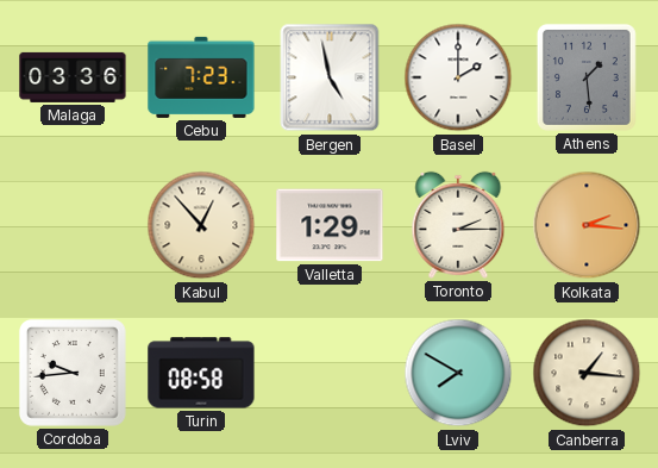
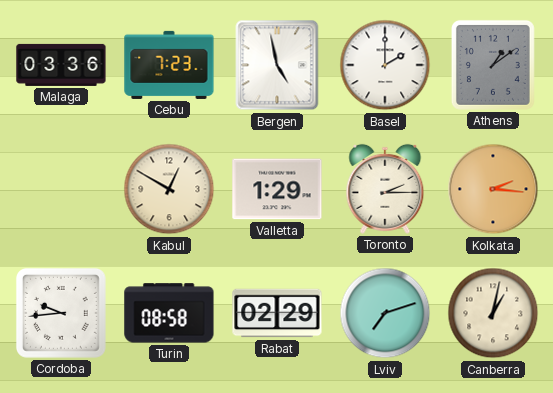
Athens: 1:29 -> 1:09 (493, 65)
Kabul: 12:53 -> 12:50 (169, 189)
Rabat: none -> 02:29 (277, 313)
Lviv: 7:50 -> 7:12 (385, 313)
Canberra: 1:16 -> 1:02 (493, 313)
